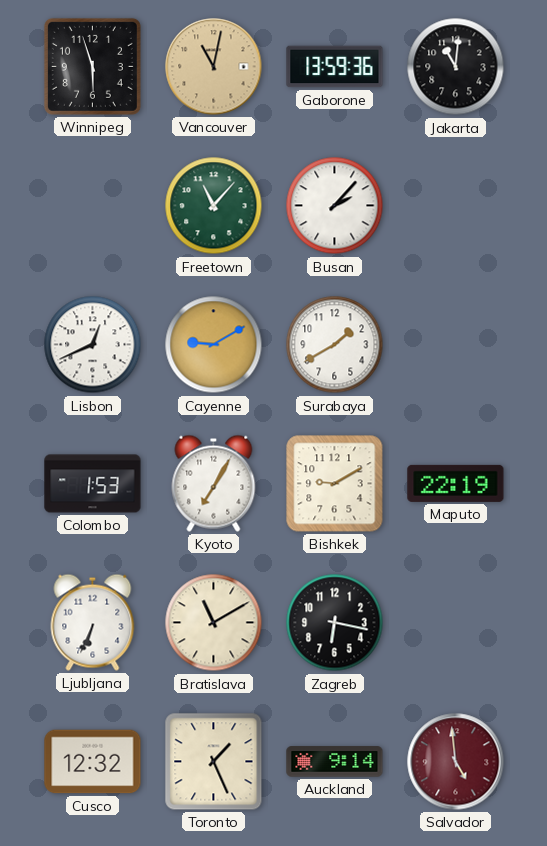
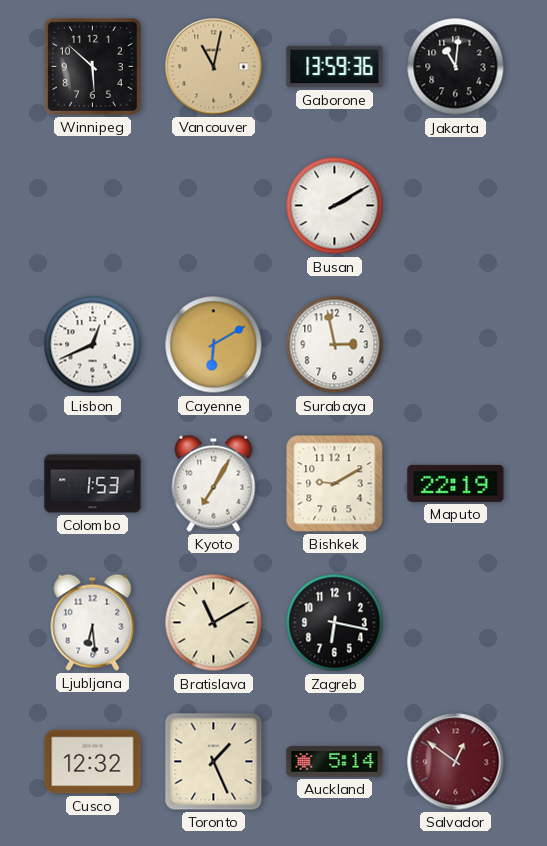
Winnipeg: 5:57 -> 5:52 (92, 66)
Freetown: 11:07 -> none (214, 206)
Busan: 2:07 -> 2:10 (335, 206)
Cayenne: 9:10 -> 6:10 (214, 345)
Surabaya: 1:40 -> 2:58 (335, 345)
Ljubljana: 6:34 -> 6:29 (93, 622)
Auckland: 9:14 -> 5:14 (335, 762)
Salvador: 4:59 -> 12:51 (456, 762)
